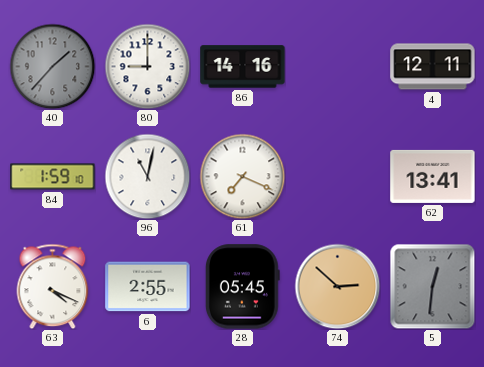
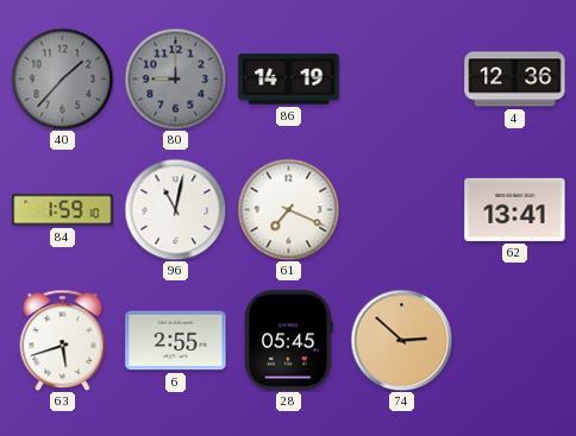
80 dial: white -> grey (175, 78)
86: 14:16 -> 14:19 (289, 80)
4: 12:11 -> 12:36 (515, 80)
63: 4:19 -> 5:42 (63, 340)
5: 12:31 -> none (432, 286)
